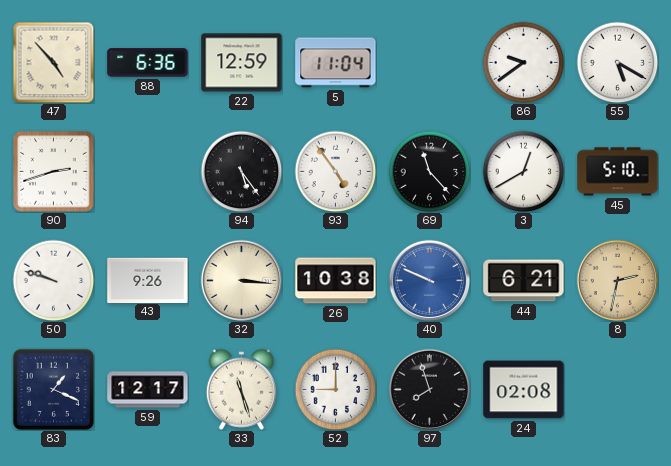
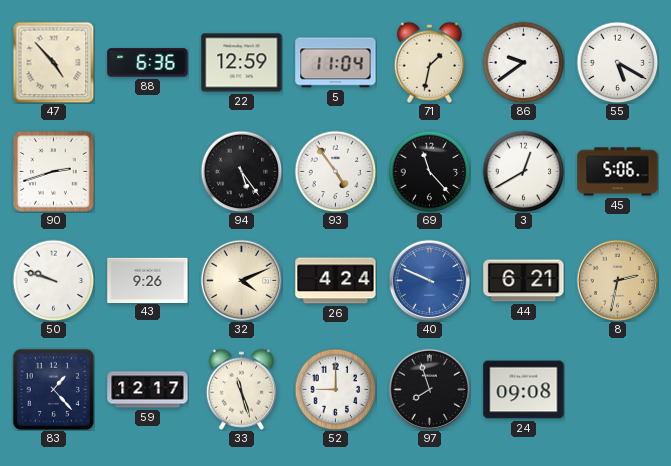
71: none -> 1:32 (429, 62)
45: 5:10 -> 5:06 (618, 172)
32: 3:16 -> 4:11 (241, 280)
26: 10:38 -> 4:24 (336, 281)
83: 1:19 -> 1:23 (53, 389)
24: 02:08 -> 09:08 (524, 390)
